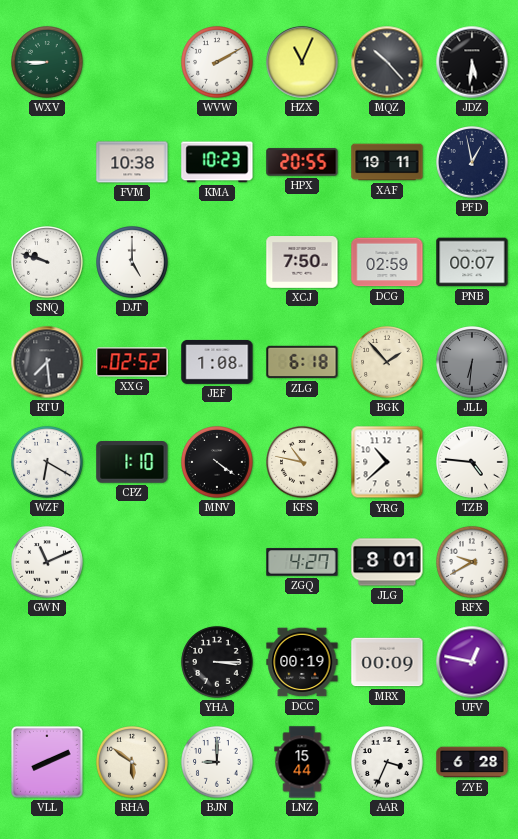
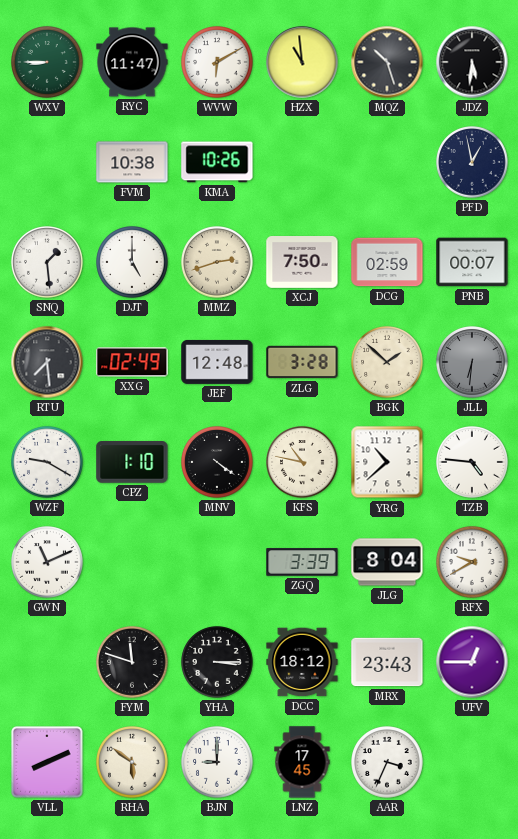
RYC: none -> 11:47 (132, 62)
WVW: 2:10 -> 6:10 (217, 62)
HZX: 11:04 -> 10:59 (302, 62)
MQZ: 10:23 -> 10:27 (387, 62)
KMA: 10:23 -> 10:26 (217, 162)
HPX: 20:55 -> none (302, 162)
XAF: 19:11 -> none (387, 162)
SNQ: 9:48 -> 1:29 (47, 262)
MMZ: none -> 2:42 (217, 262)
XXG: 02:52 -> 02:49 (132, 362)
JEF: 1:08 -> 12:48 (217, 362)
ZLG: 6:18 -> 3:28 (302, 362)
BGK: 1:53 -> 1:52 (387, 362)
WZF: 6:20 -> 9:20 (47, 462)
ZGQ: 4:27 -> 3:39 (302, 562)
JLG: 8:01 -> 8:04 (387, 562)
FYM: none -> 11:48 (132, 662)
DCC: 00:19 -> 18:12 (302, 662)
MRX: 00:09 -> 23:43 (387, 662)
UFV: 12:47 -> 12:45 (472, 662)
LNZ: 15:44 -> 17:45 (302, 762)
ZYE: 6:28 -> none (472, 762)
